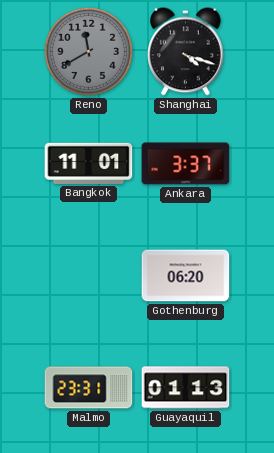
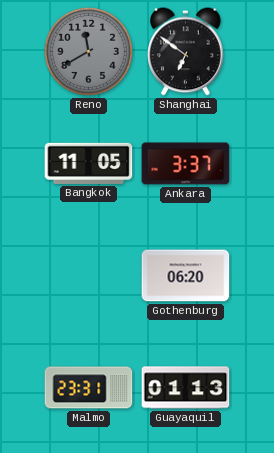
Shanghai: 4:18 -> 6:51 (186, 52)
Bangkok: 11:01 -> 11:05 (89, 163)
